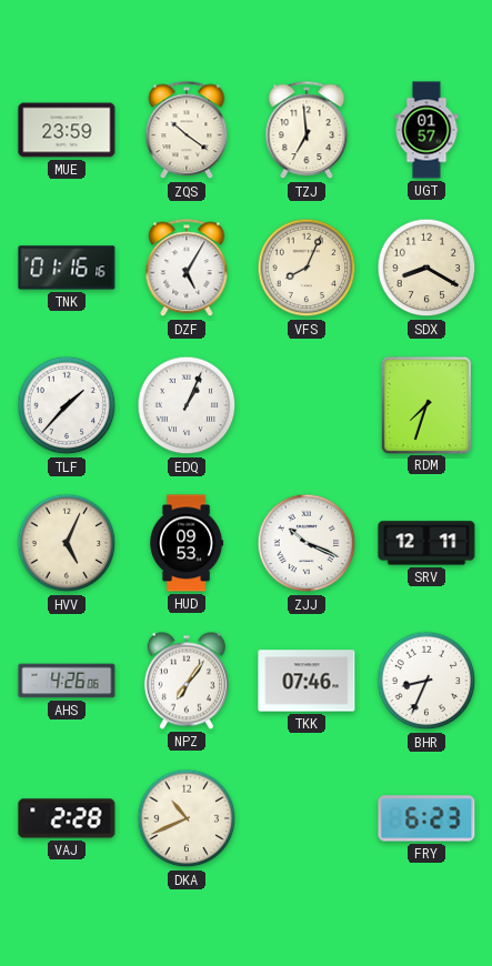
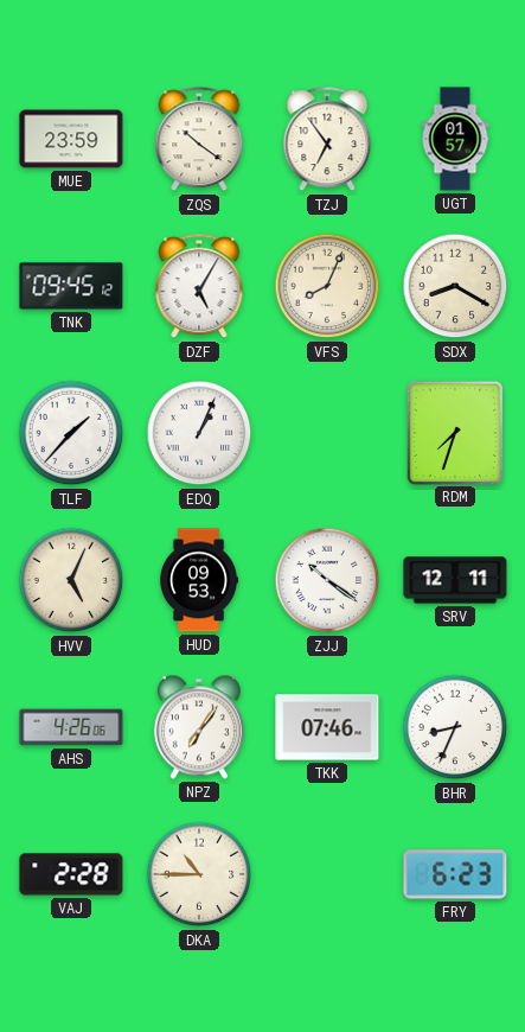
TZJ: 6:59 -> 6:54 (327, 140)
TNK: 01:16 -> 09:45 (71, 286)
ZJJ: 10:19 -> 10:21 (327, 580)
DKA: 10:41 -> 10:45 (199, 874)
